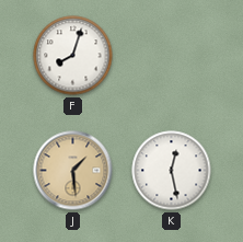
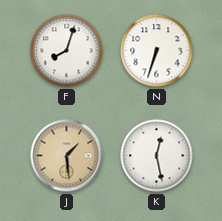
N: none -> 6:33 (157, 51)
